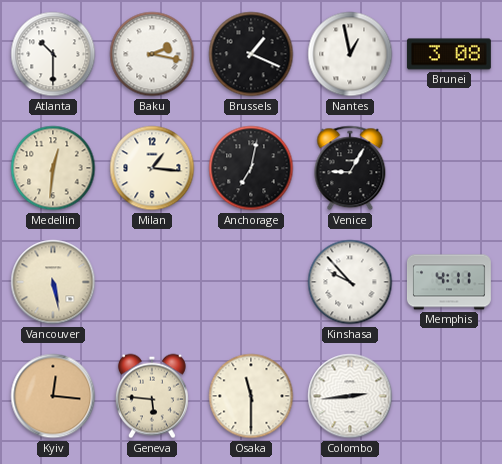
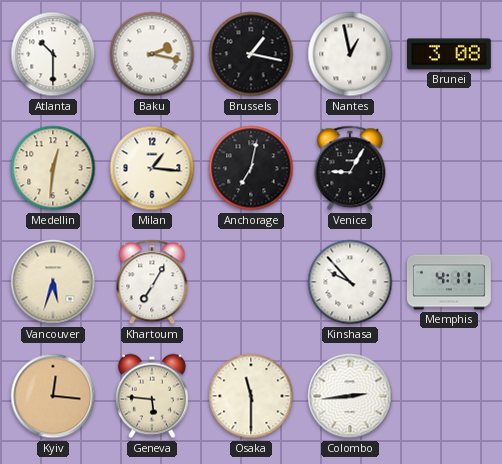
Brussels: 1:19 -> 1:17 (251, 54)
Vancouver: 5:28 -> 5:33 (53, 282)
Khartoum: none -> 7:05 (152, 282)
